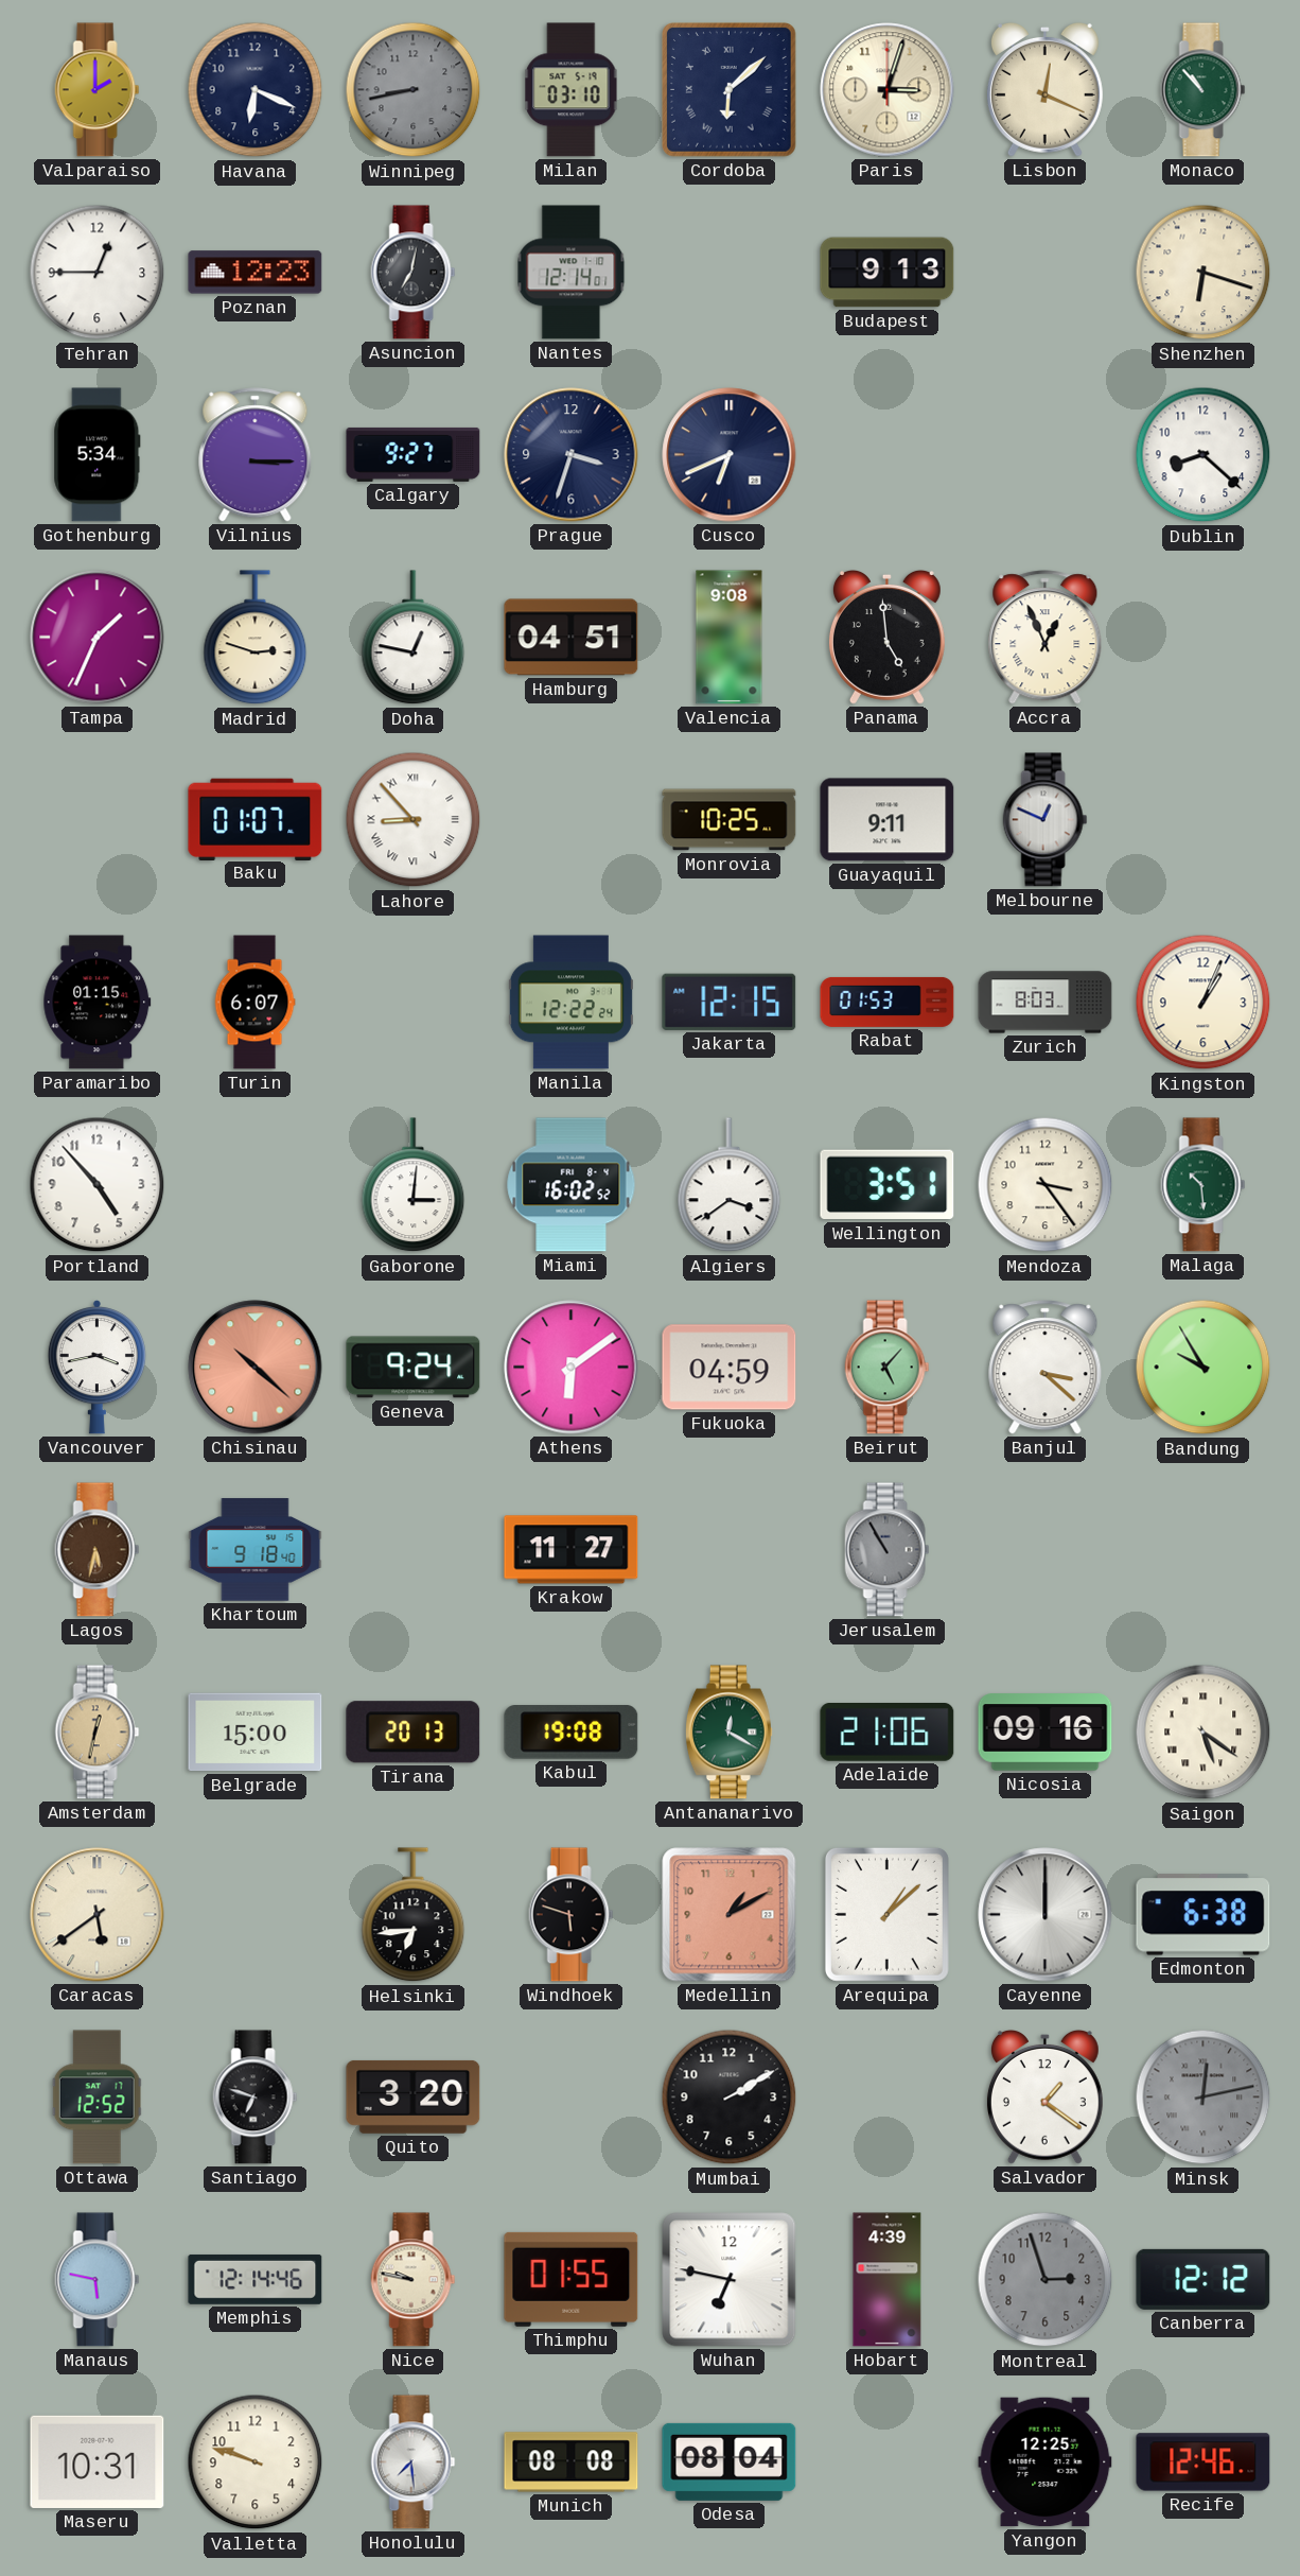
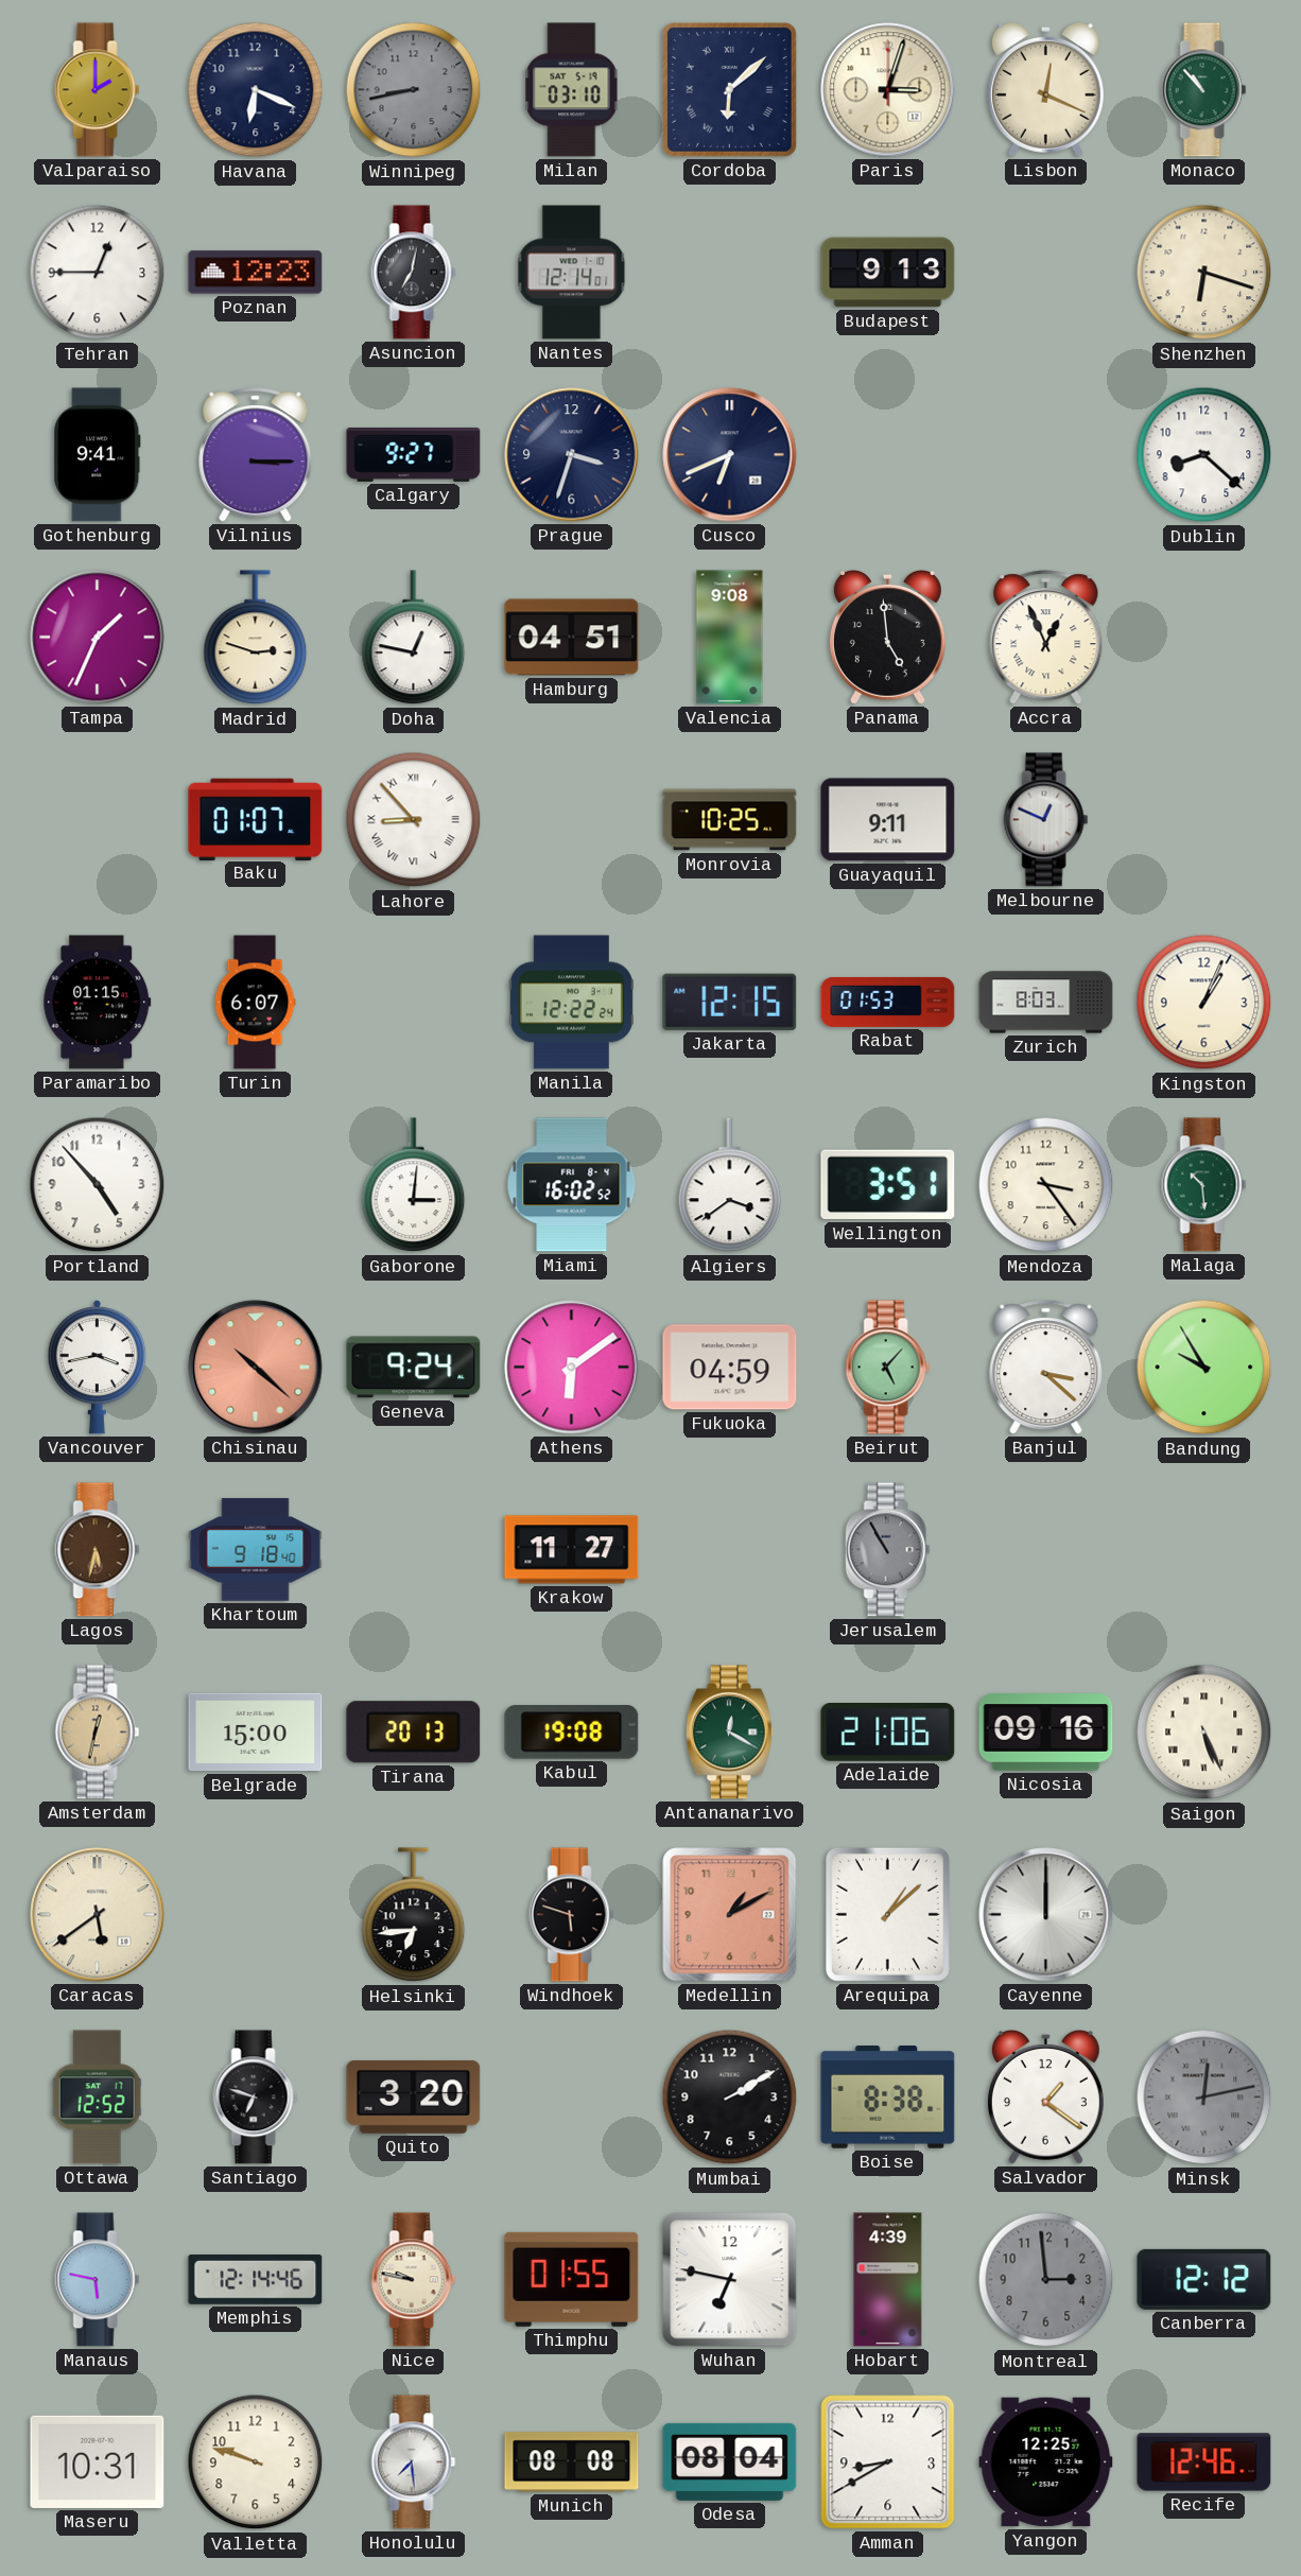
Gothenburg: 5:34 -> 9:41 (98, 455)
Saigon: 5:21 -> 5:26 (1204, 1733)
Edmonton: 6:38 -> none (1204, 1915)
Boise: none -> 8:38 (888, 2098)
Montreal: 2:57 -> 2:59 (1046, 2280)
Amman: none -> 8:40 (888, 2462)
